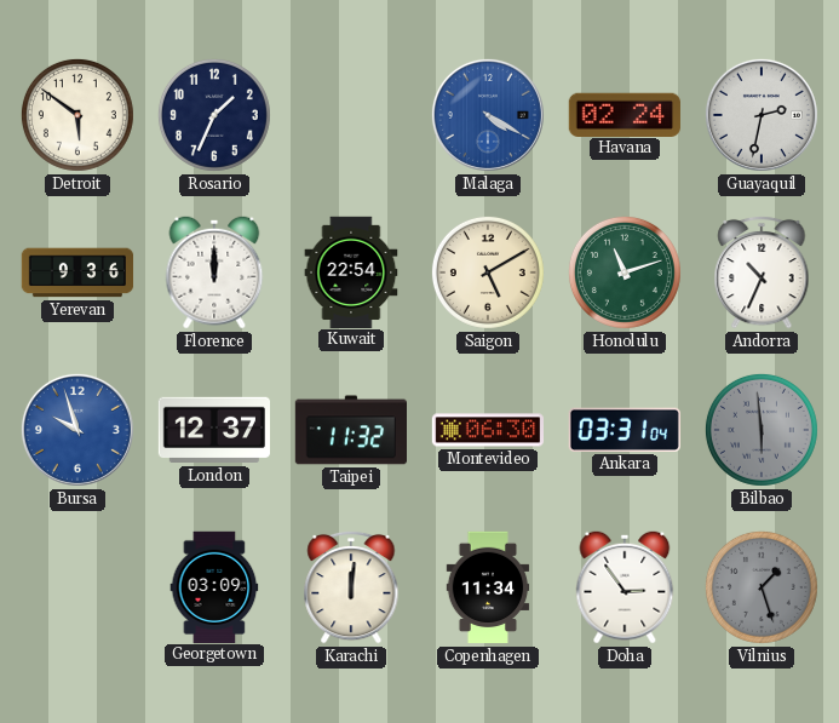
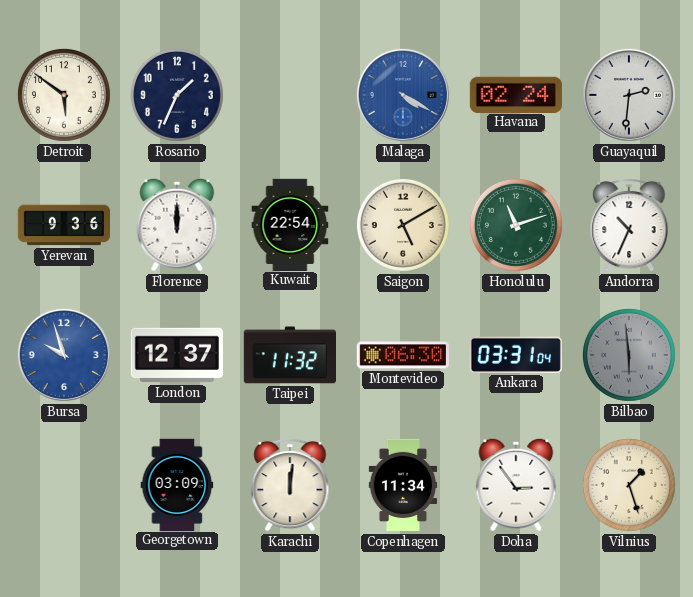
Guayaquil: 2:32 -> 2:31 (629, 95)
Vilnius dial: grey -> cream (629, 485)
